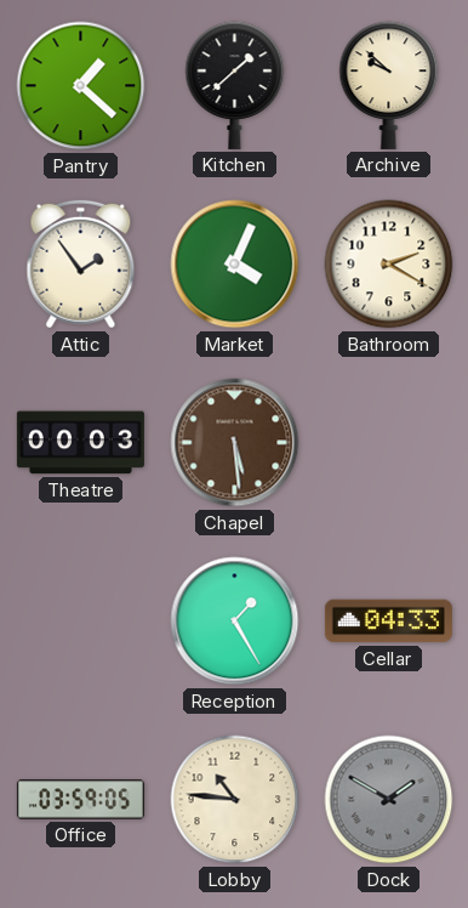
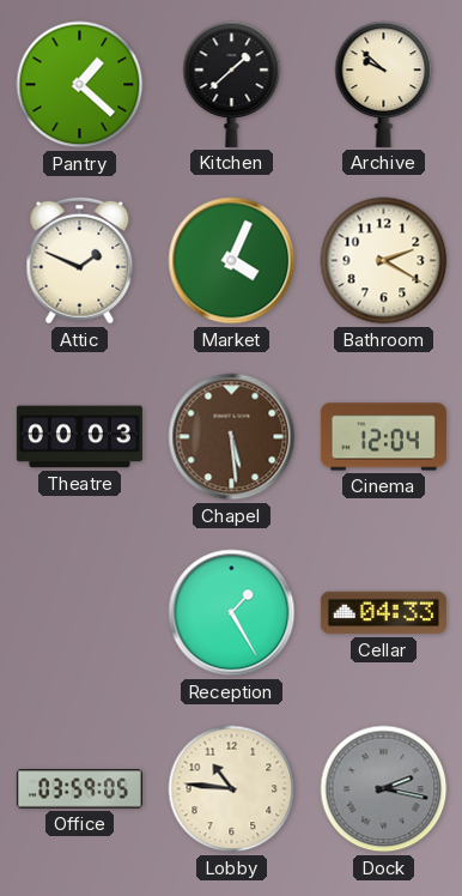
Attic: 1:54 -> 1:49 (80, 261)
Cinema: none -> 12:04 (383, 437)
Dock: 1:50 -> 2:17 (384, 789)
